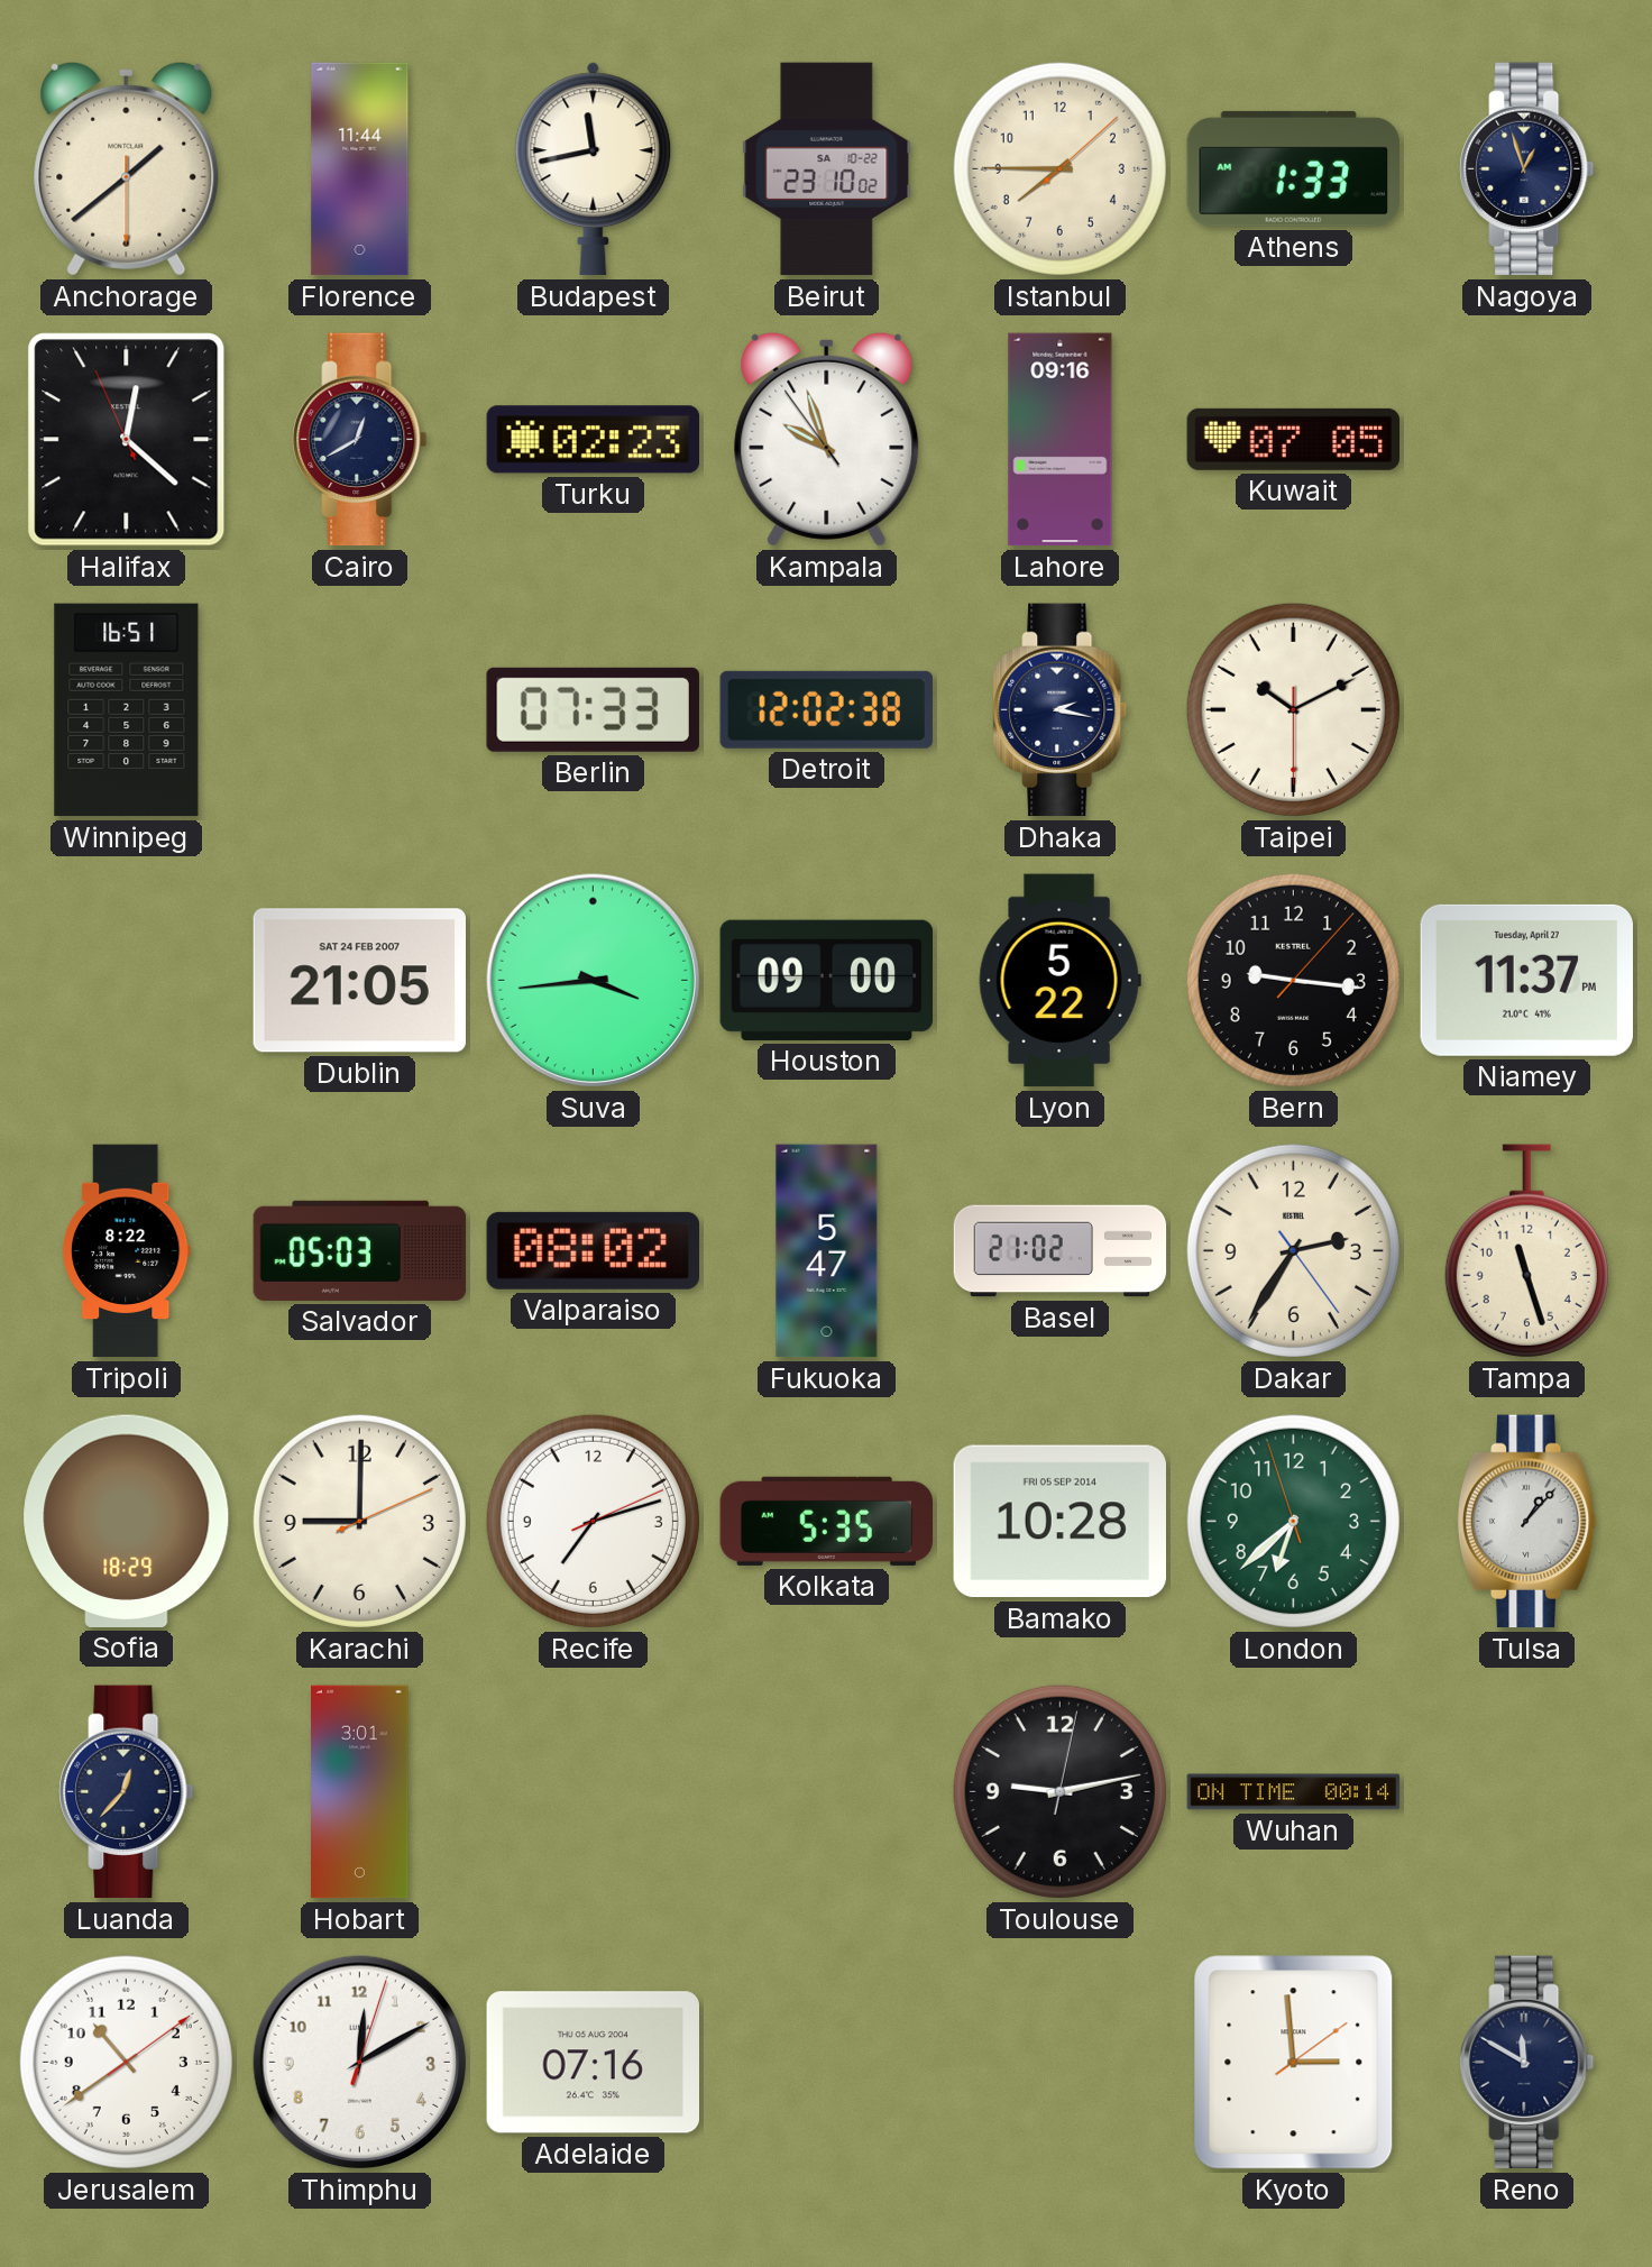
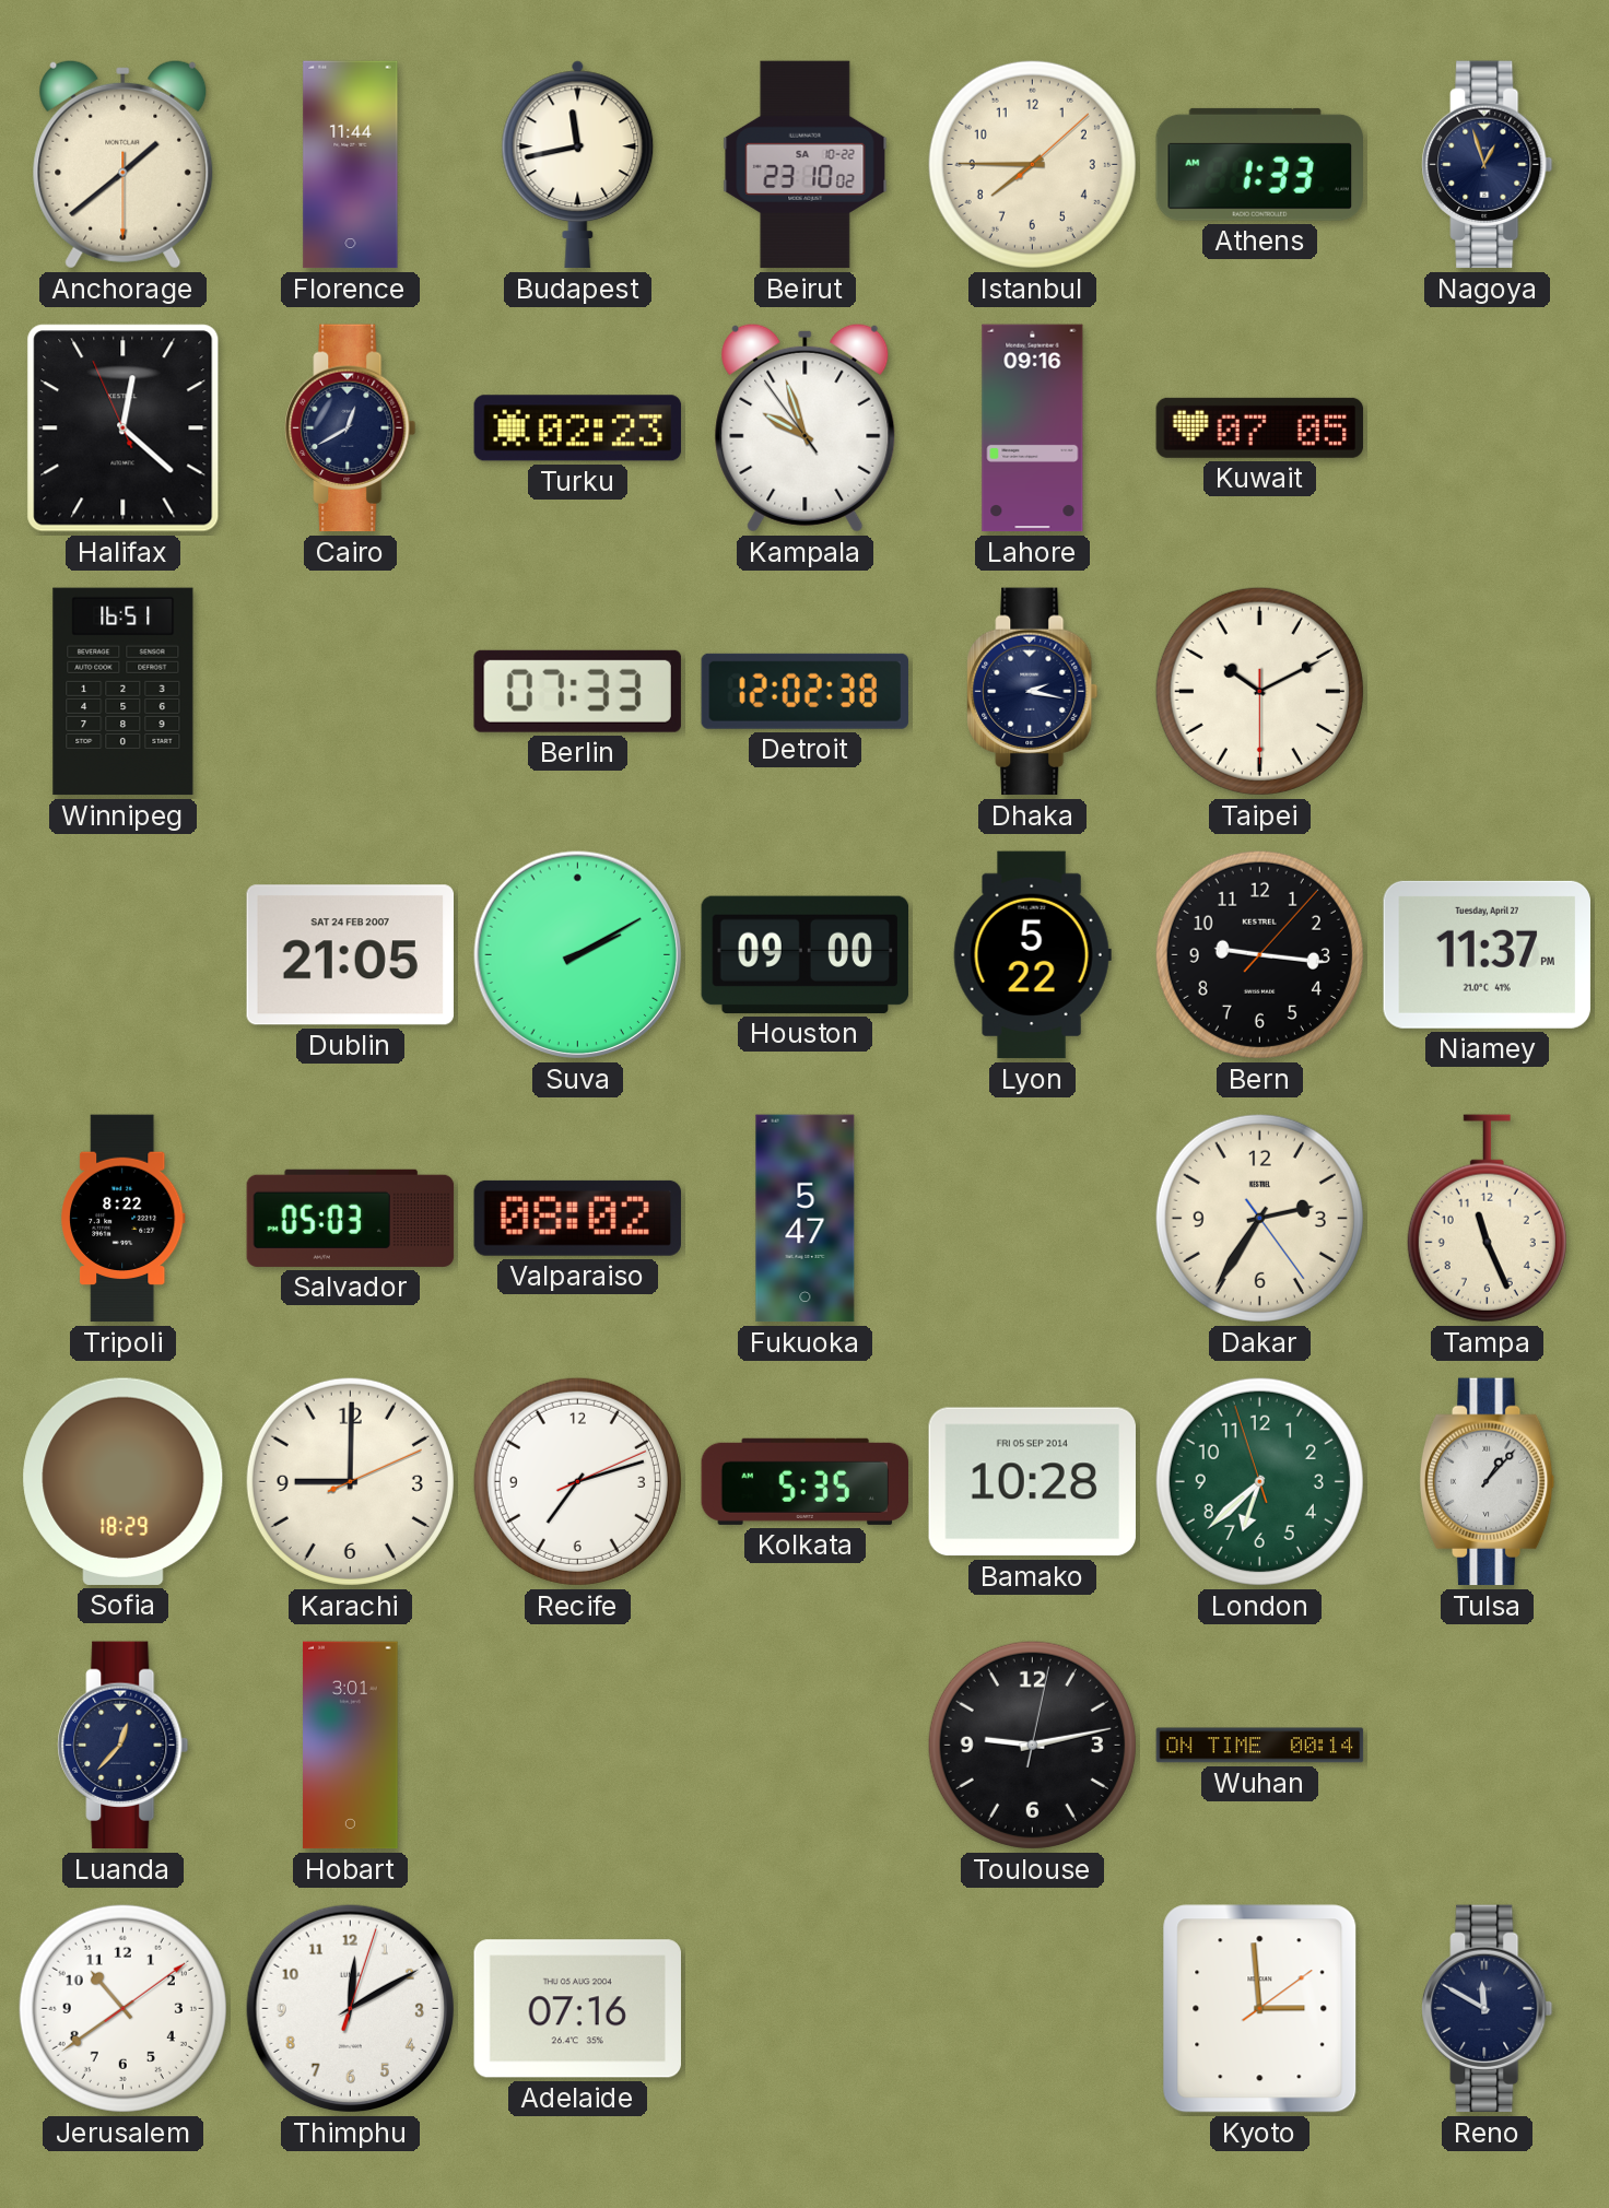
Suva: 3:44 -> 2:10 (578, 955)
Basel: 21:02 -> none (1061, 1251)
Tampa: 11:27 -> 11:26 (1487, 1219)
